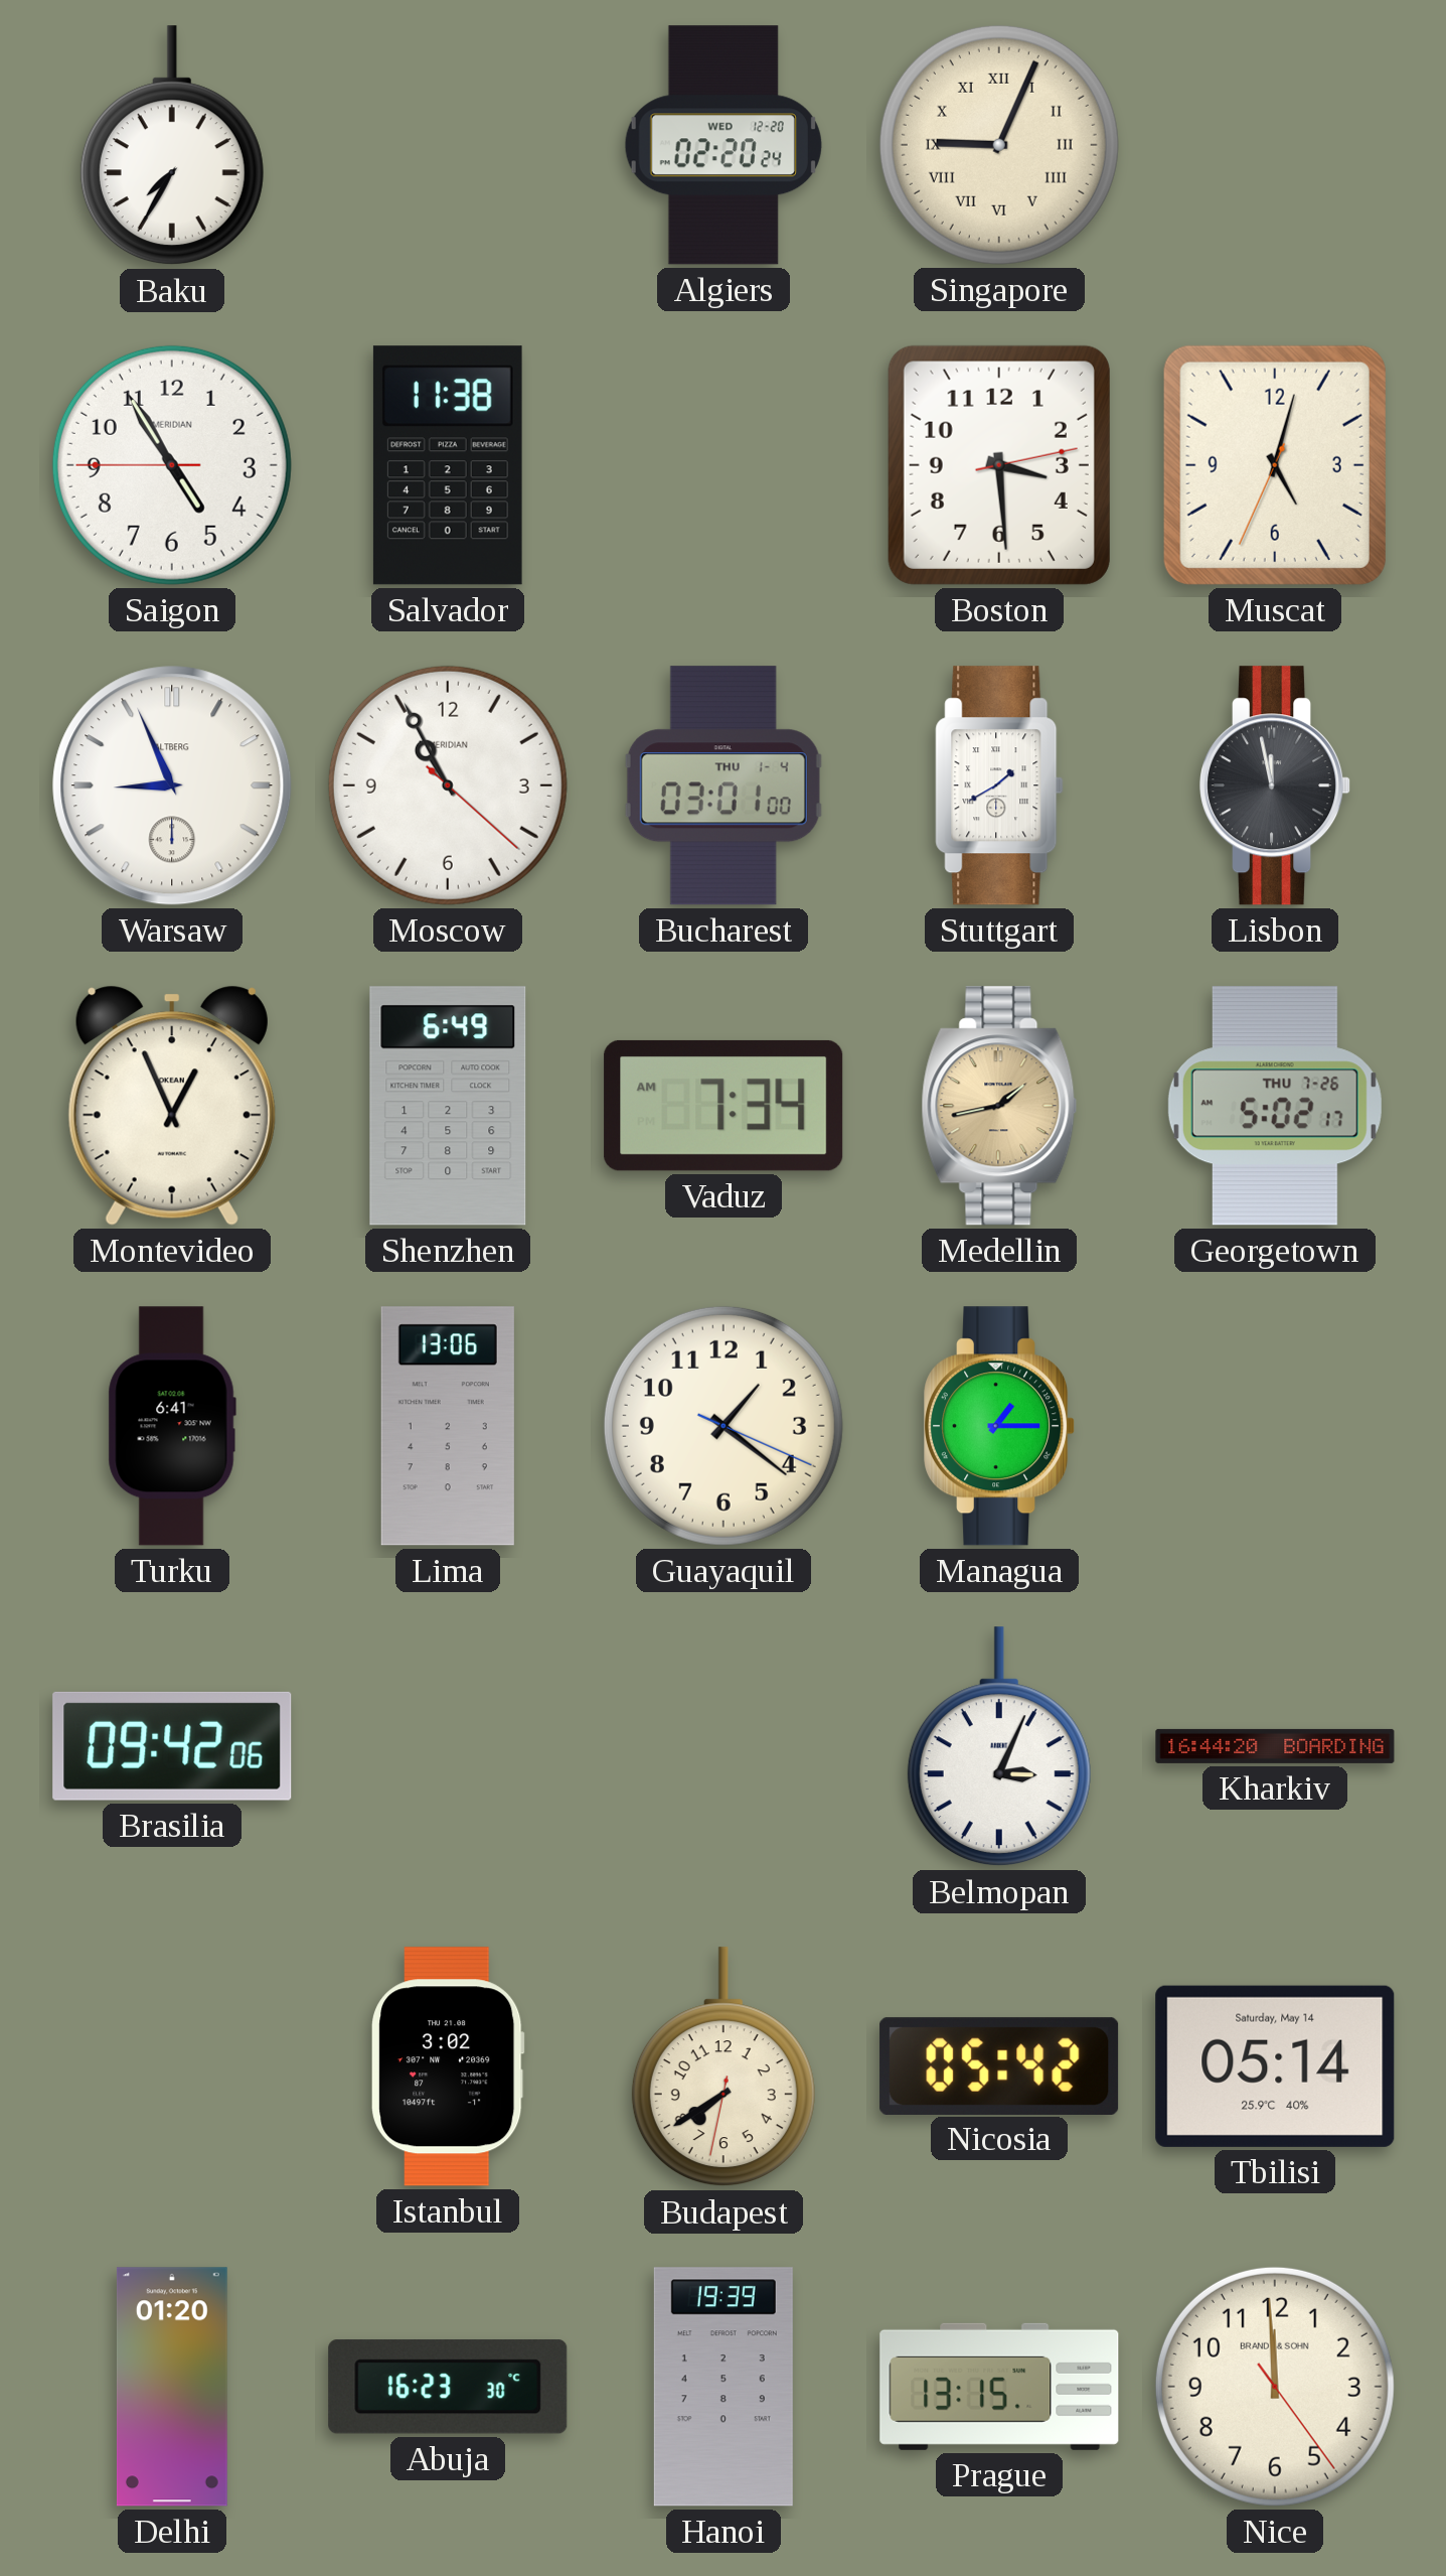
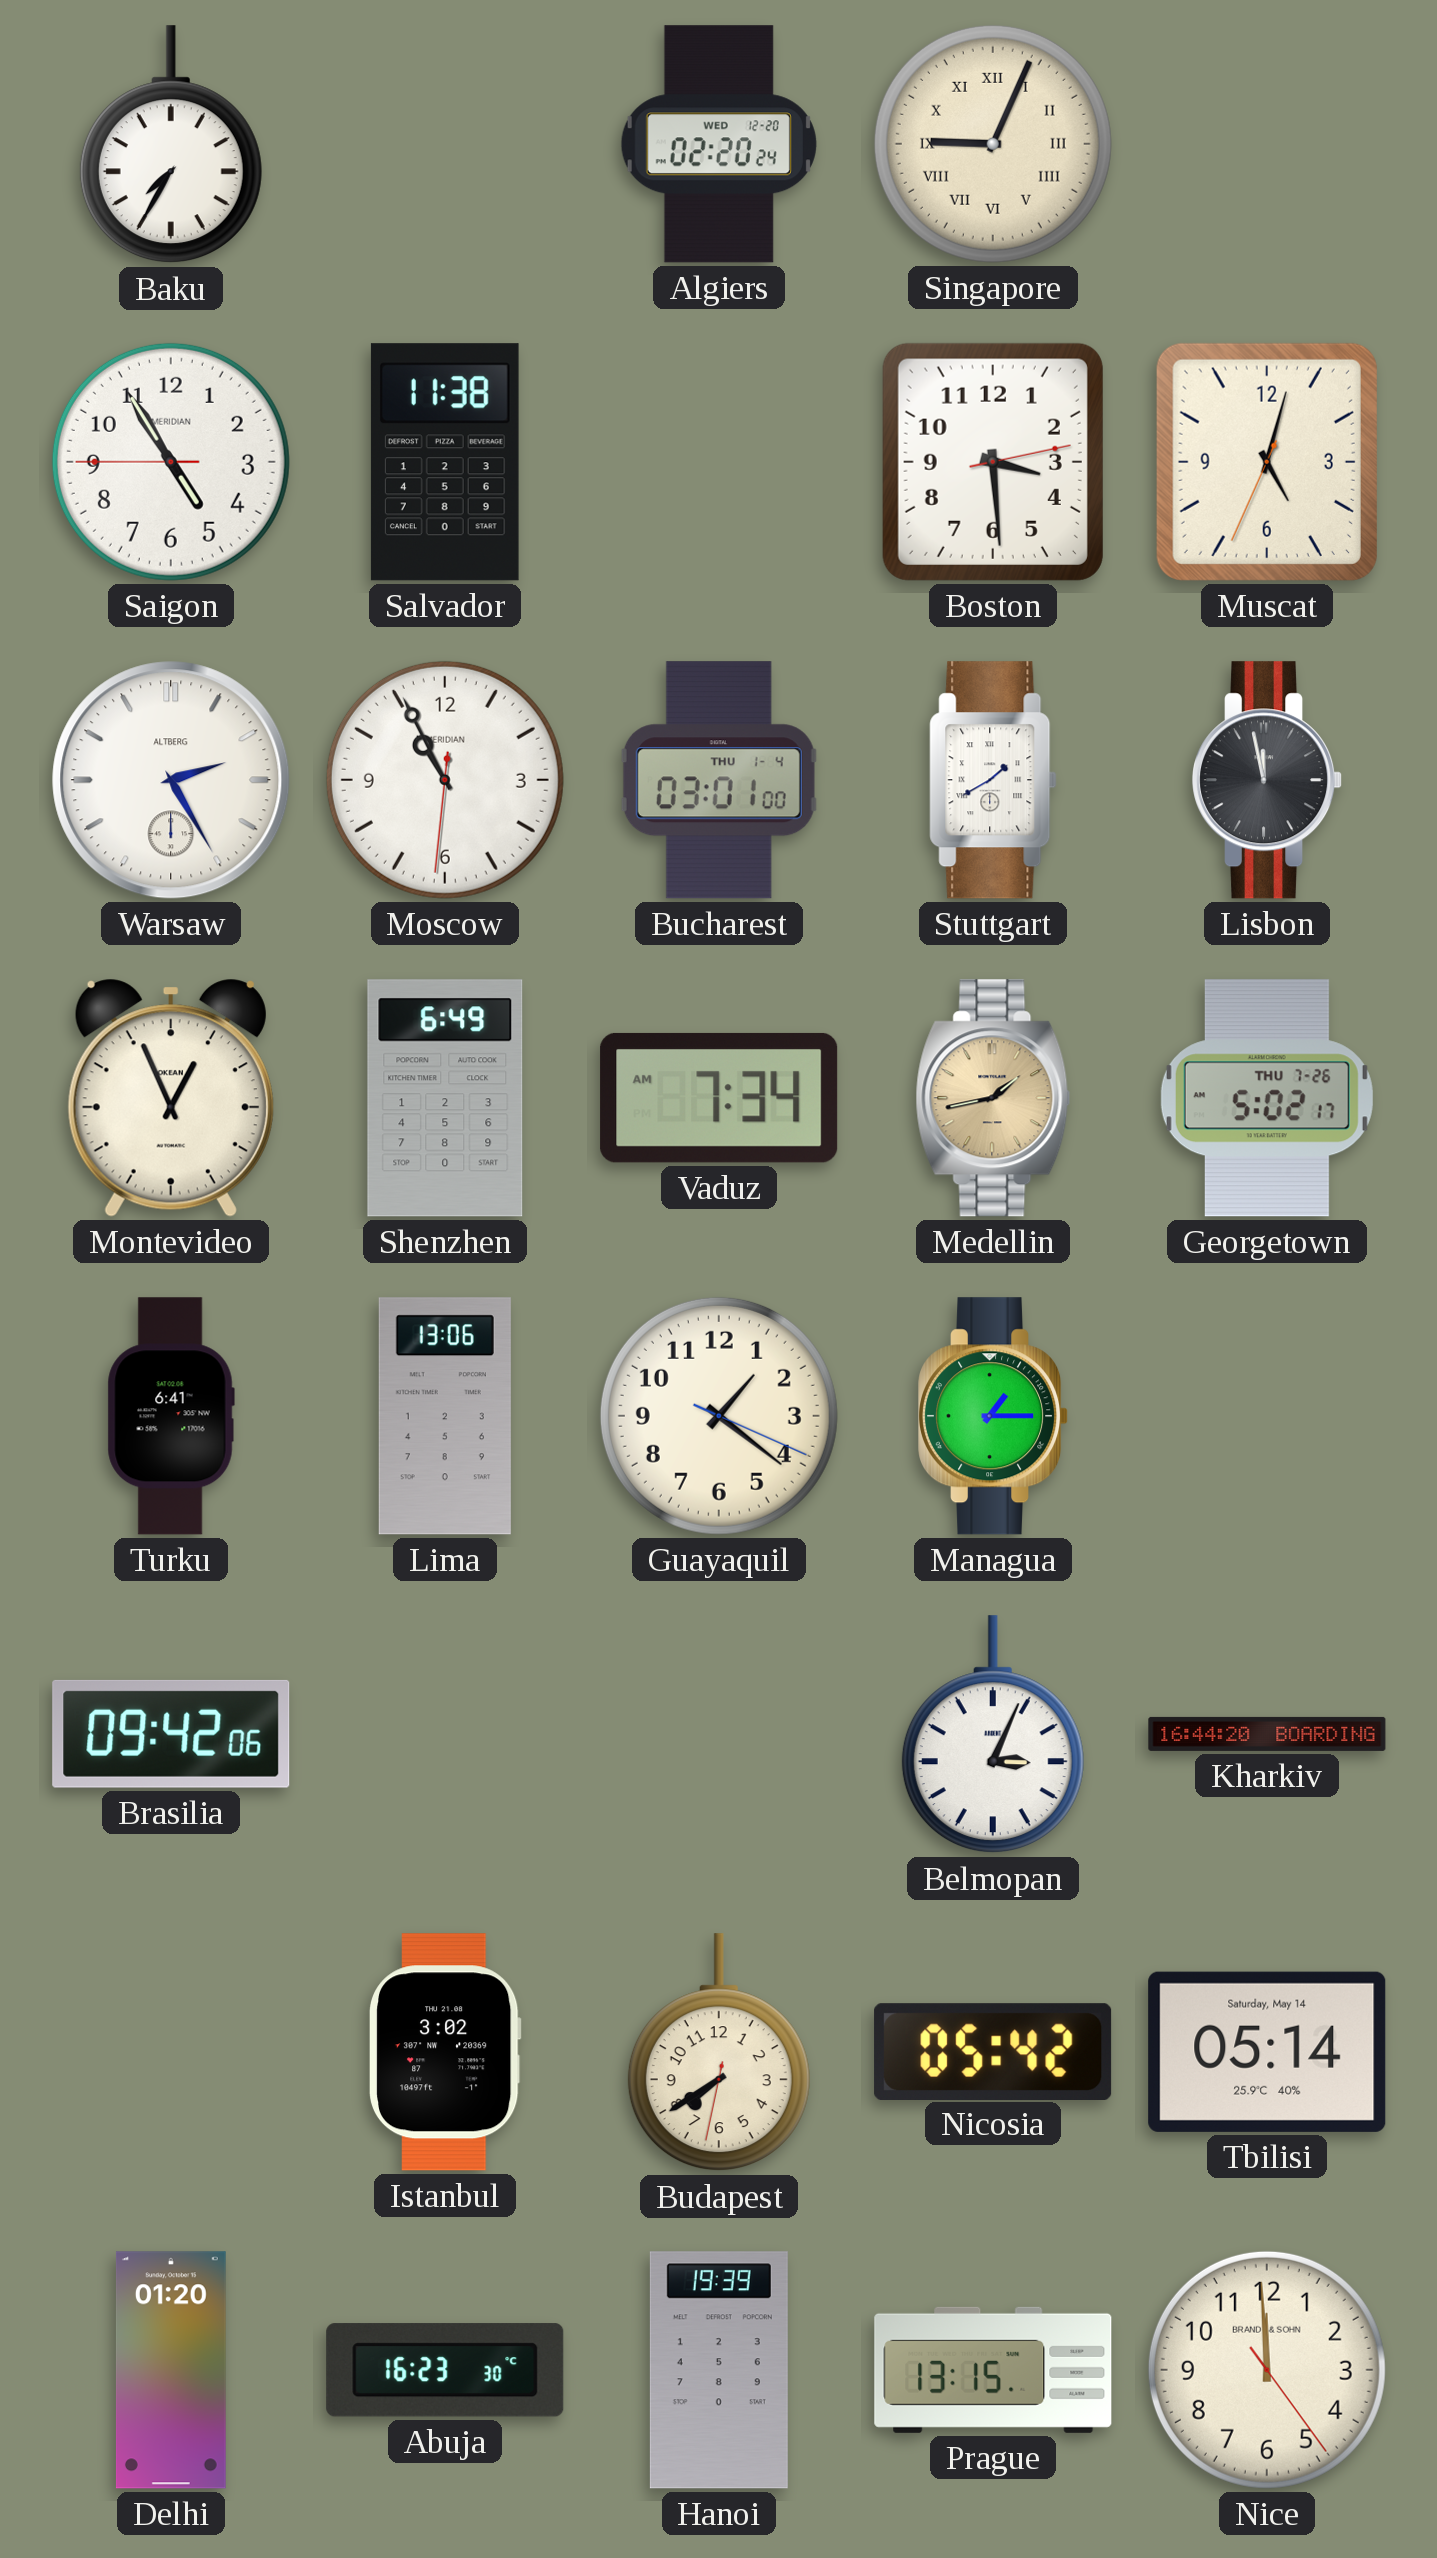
Warsaw: 8:56 -> 2:25 (171, 780)
Moscow: 10:55:22 -> 10:55:31 (445, 780)
